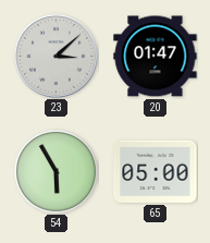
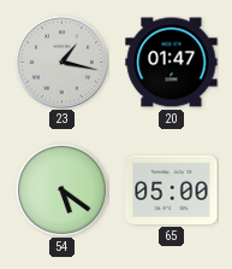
23: 3:08 -> 1:17 (61, 62)
54: 5:55 -> 5:21 (61, 189)
